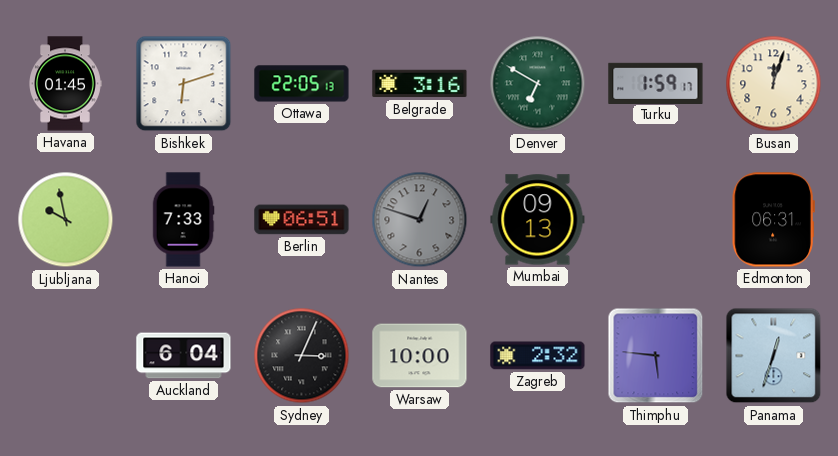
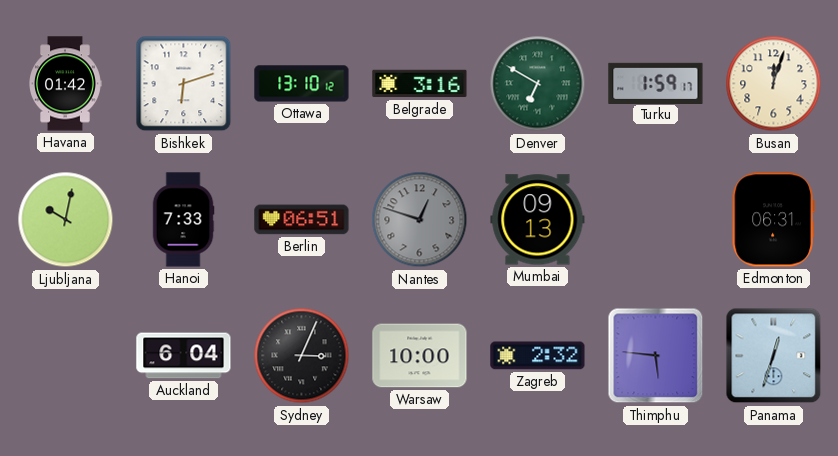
Havana: 01:45 -> 01:42 (65, 84)
Ottawa: 22:05 -> 13:10 (302, 84)
Ljubljana: 9:58 -> 10:02 (66, 220)
